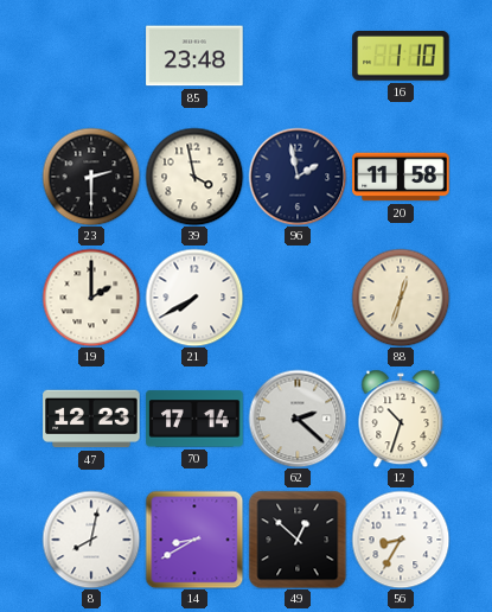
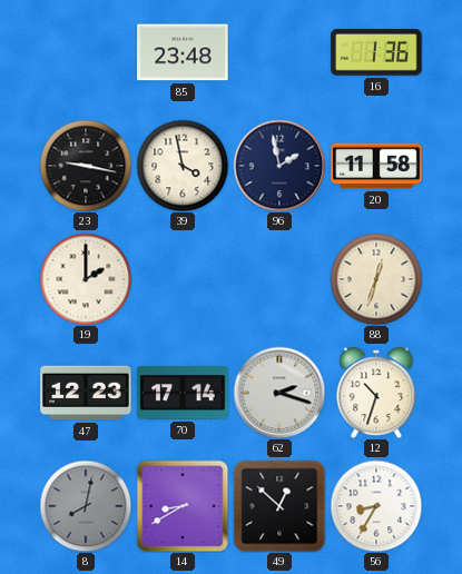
16: 1:10 -> 1:36 (376, 53)
23: 2:30 -> 9:17 (86, 166)
21: 7:40 -> none (194, 298)
62: 2:22 -> 2:18 (279, 393)
8 dial: white -> grey (86, 506)
